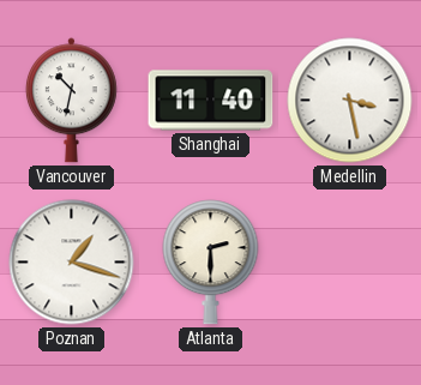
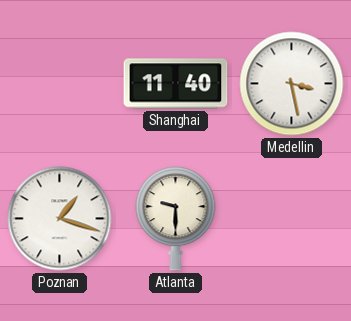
Vancouver: 10:32 -> none (71, 101)
Atlanta: 2:30 -> 9:30 (176, 219)
